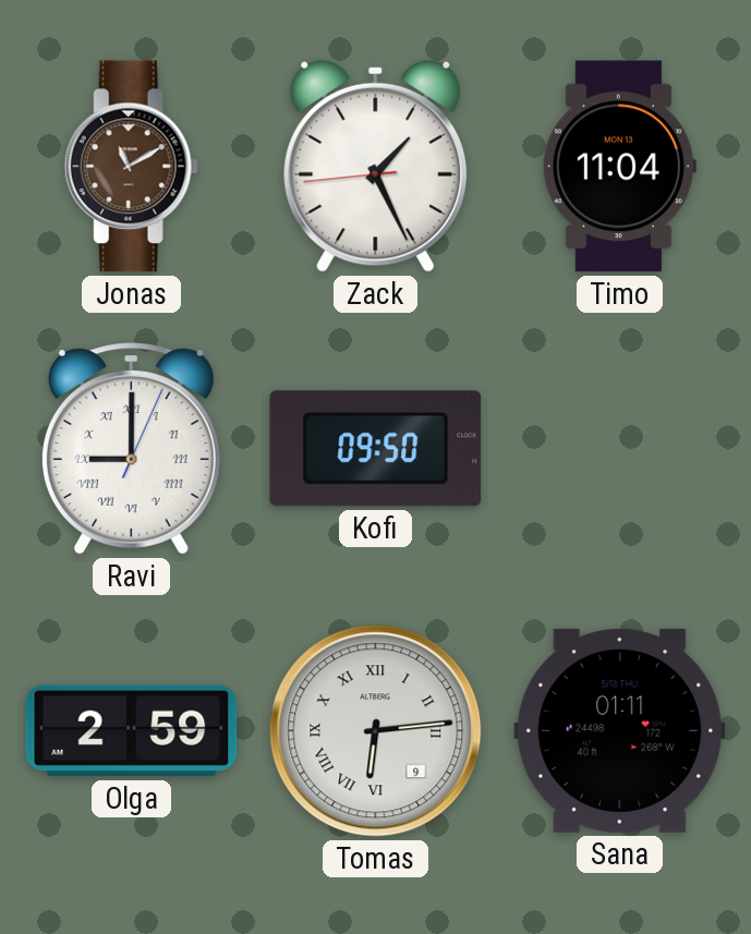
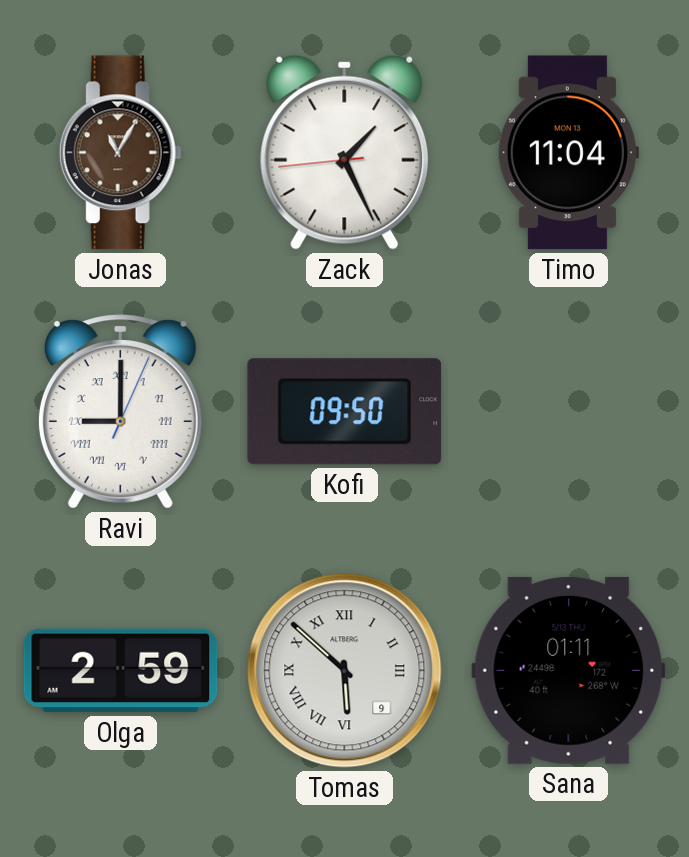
Jonas: 11:10 -> 11:05 (120, 153)
Tomas: 6:14 -> 5:52 (345, 671)
